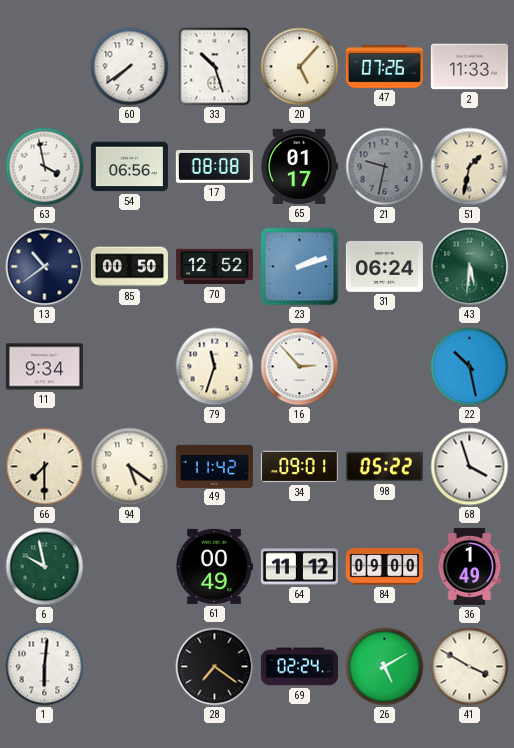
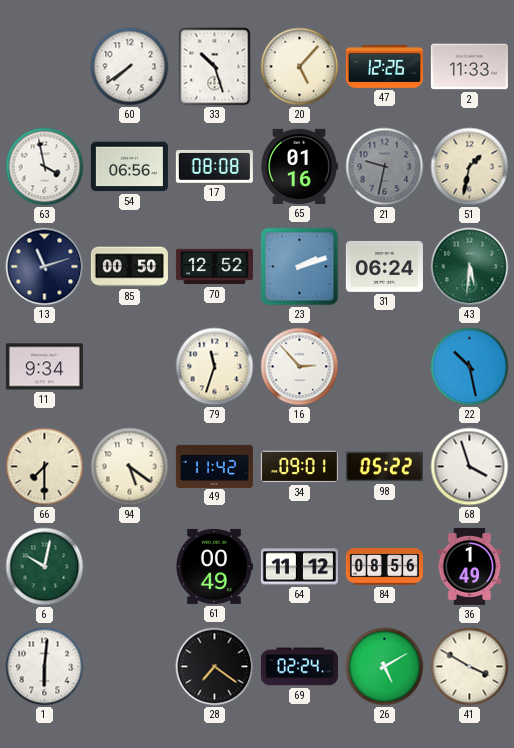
47: 07:26 -> 12:26 (384, 67)
65: 01:17 -> 01:16 (300, 166)
13: 10:39 -> 11:12 (45, 267)
6: 9:58 -> 10:02 (45, 567)
84: 09:00 -> 08:56 (384, 567)
